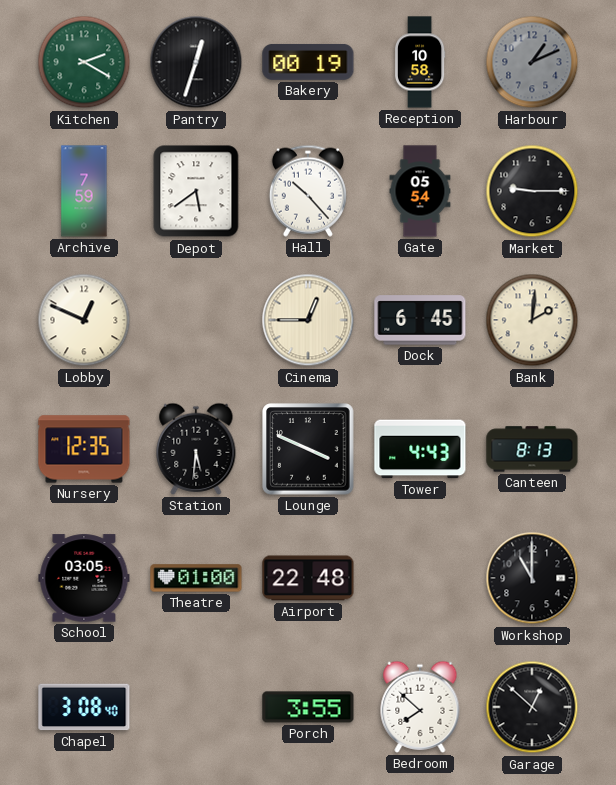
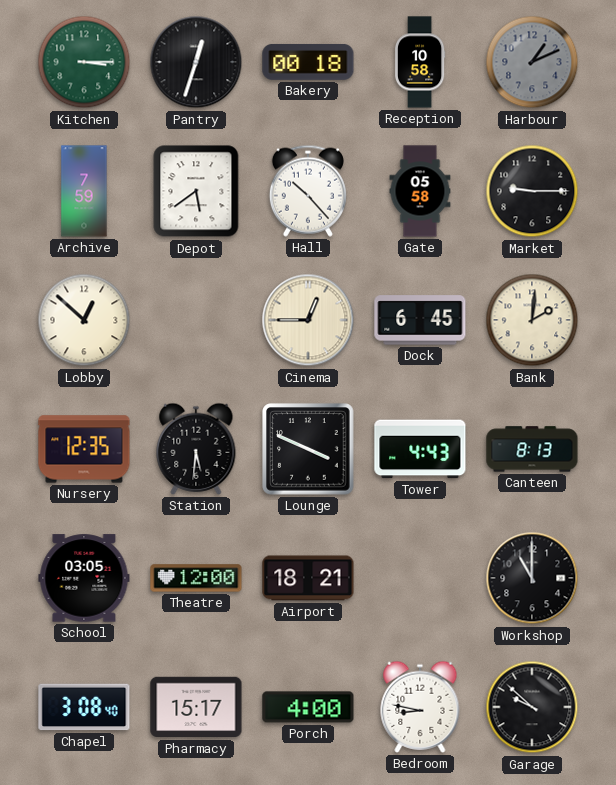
Kitchen: 2:20 -> 3:15 (84, 62)
Bakery: 00:19 -> 00:18 (308, 62)
Gate: 05:54 -> 05:58 (420, 191)
Lobby: 12:49 -> 12:52 (84, 320)
Theatre: 01:00 -> 12:00 (196, 578)
Airport: 22:48 -> 18:21 (308, 578)
Pharmacy: none -> 15:17 (196, 707)
Porch: 3:55 -> 4:00 (308, 707)
Bedroom: 7:52 -> 8:47 (420, 707)
Garage: 12:52 -> 9:52 (532, 707)
